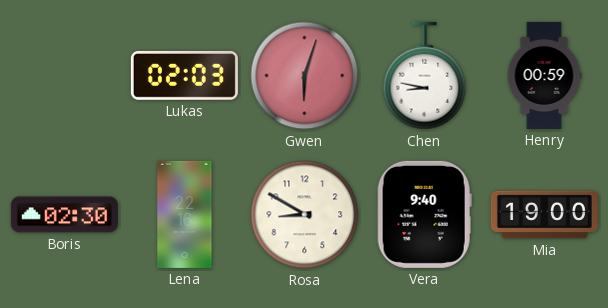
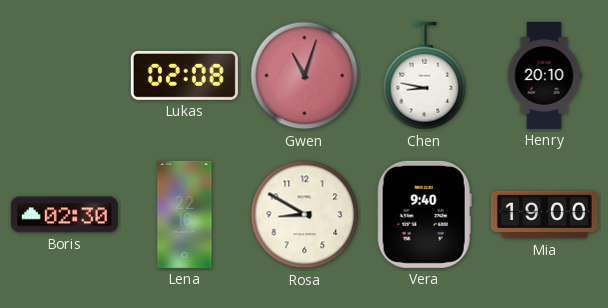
Lukas: 02:03 -> 02:08 (184, 75)
Gwen: 6:03 -> 11:03 (305, 76)
Henry: 00:59 -> 20:10 (544, 75)
